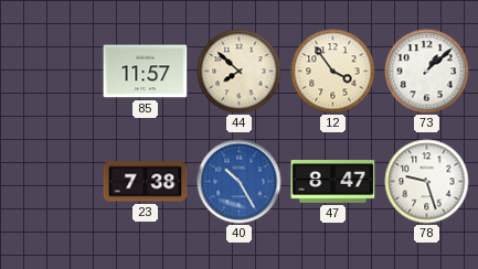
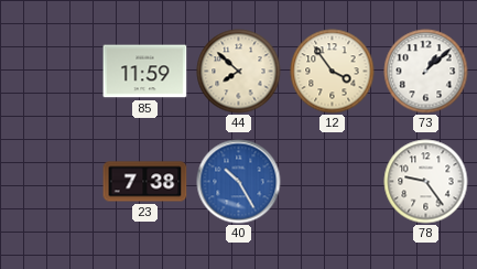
85: 11:57 -> 11:59 (145, 72)
47: 8:47 -> none (333, 182)
78: 9:27 -> 9:24 (426, 182)
